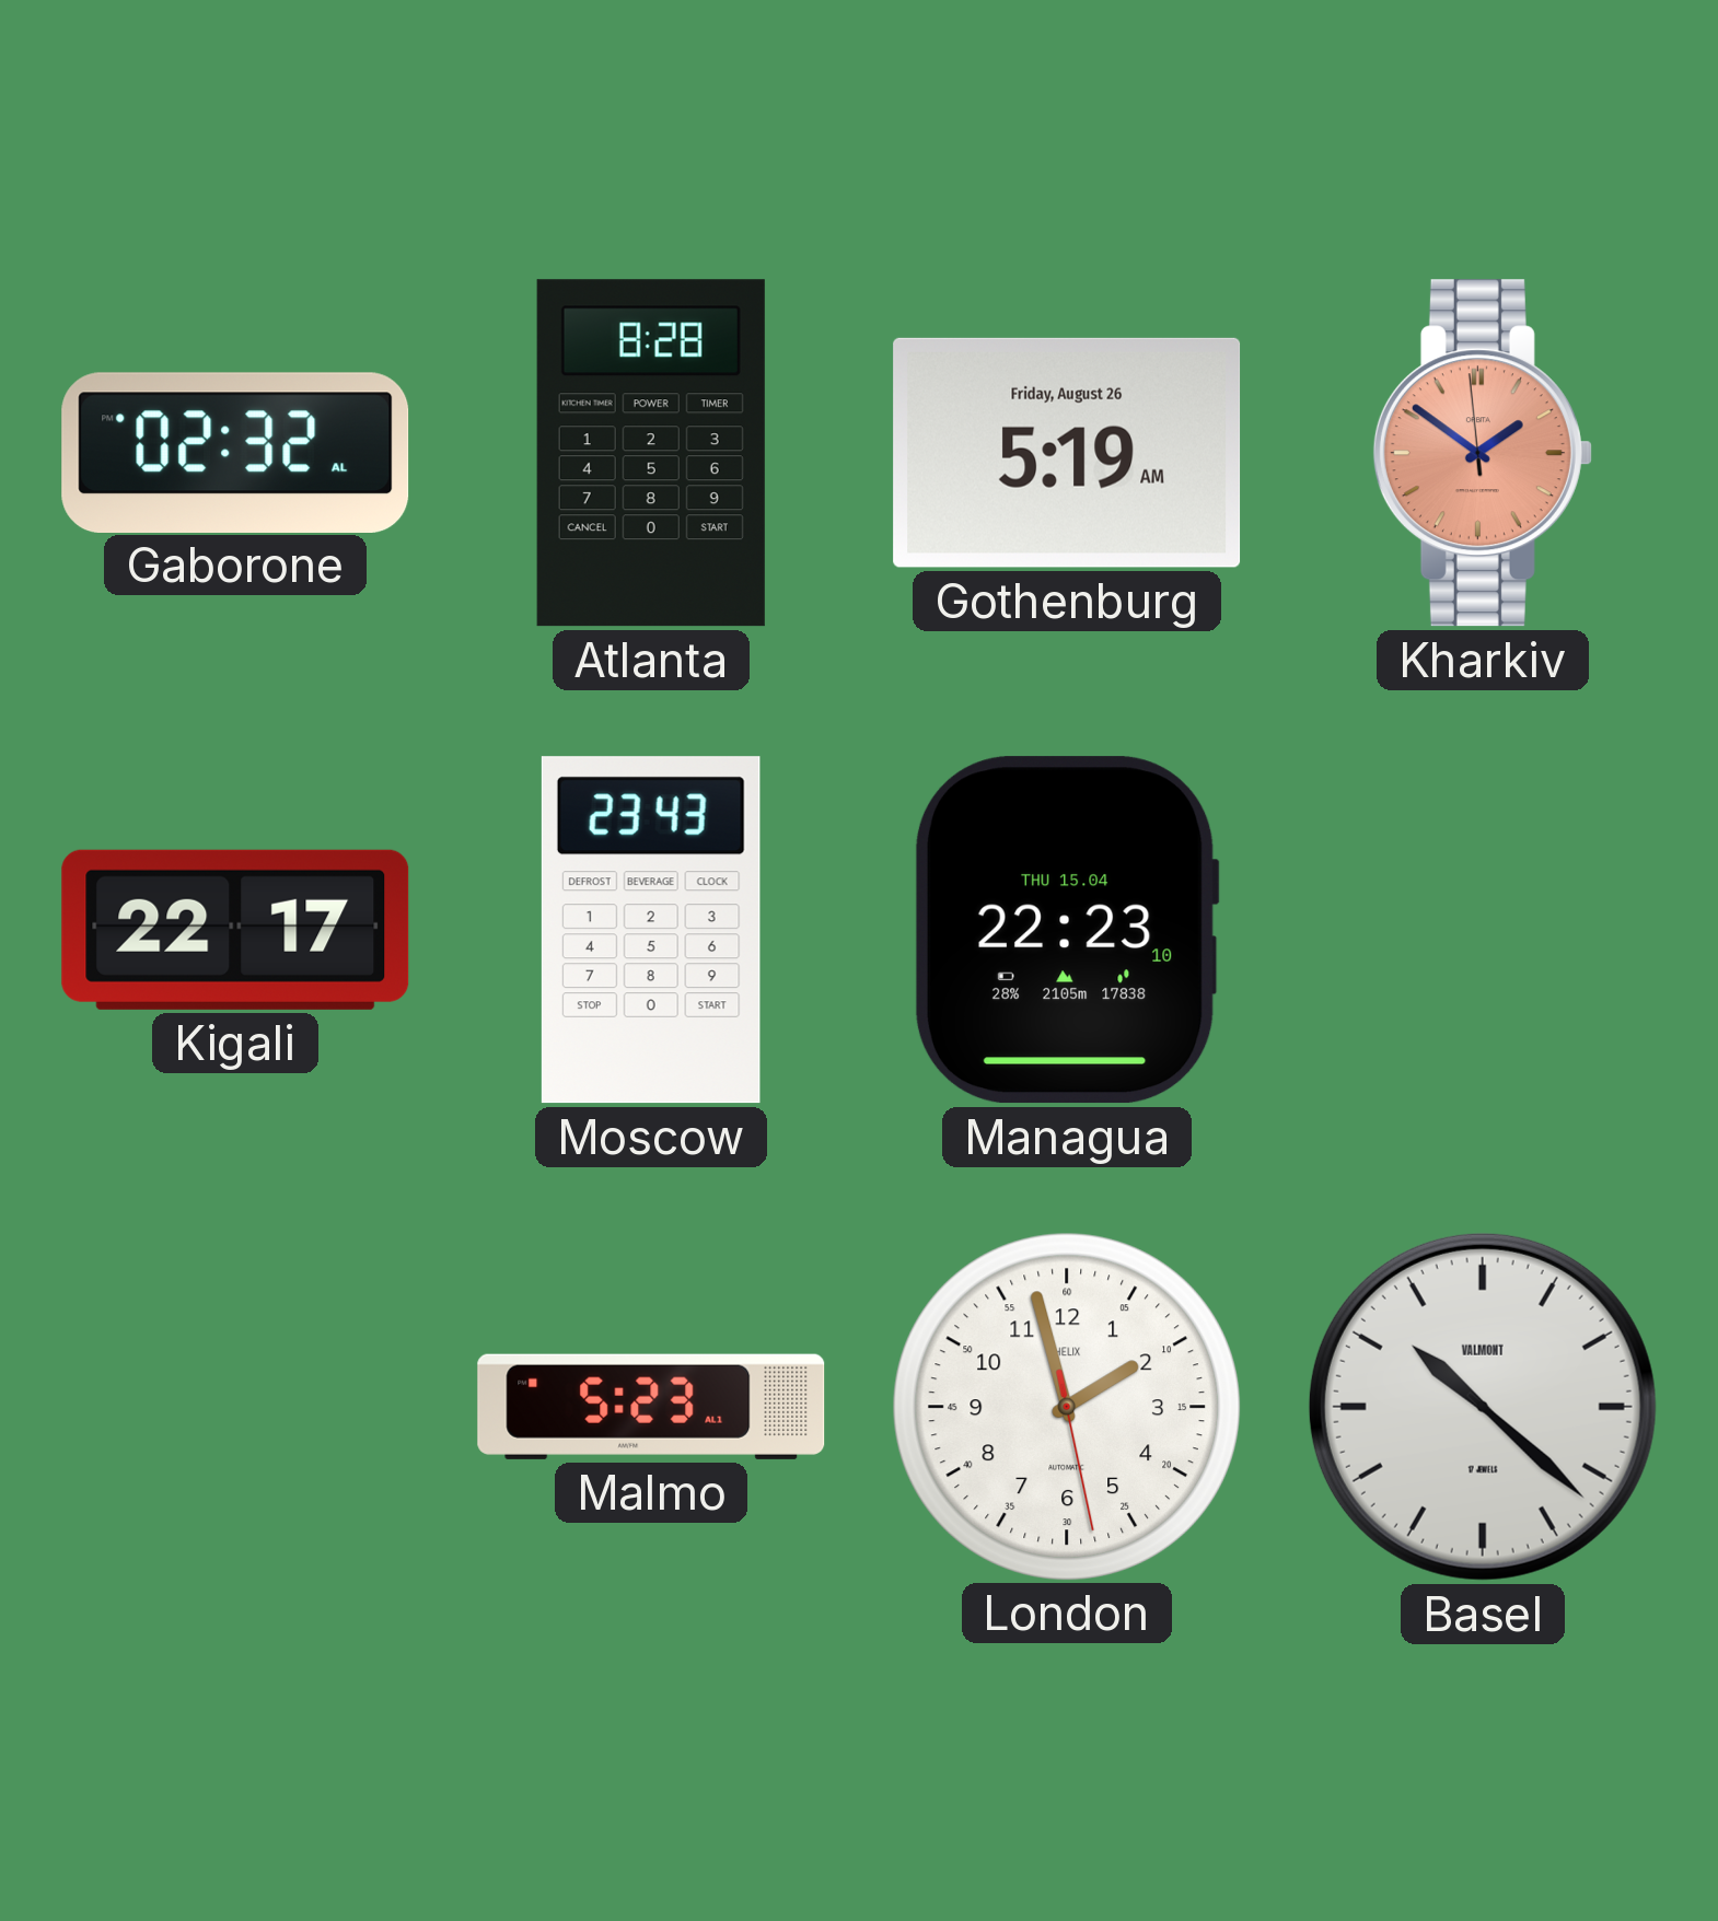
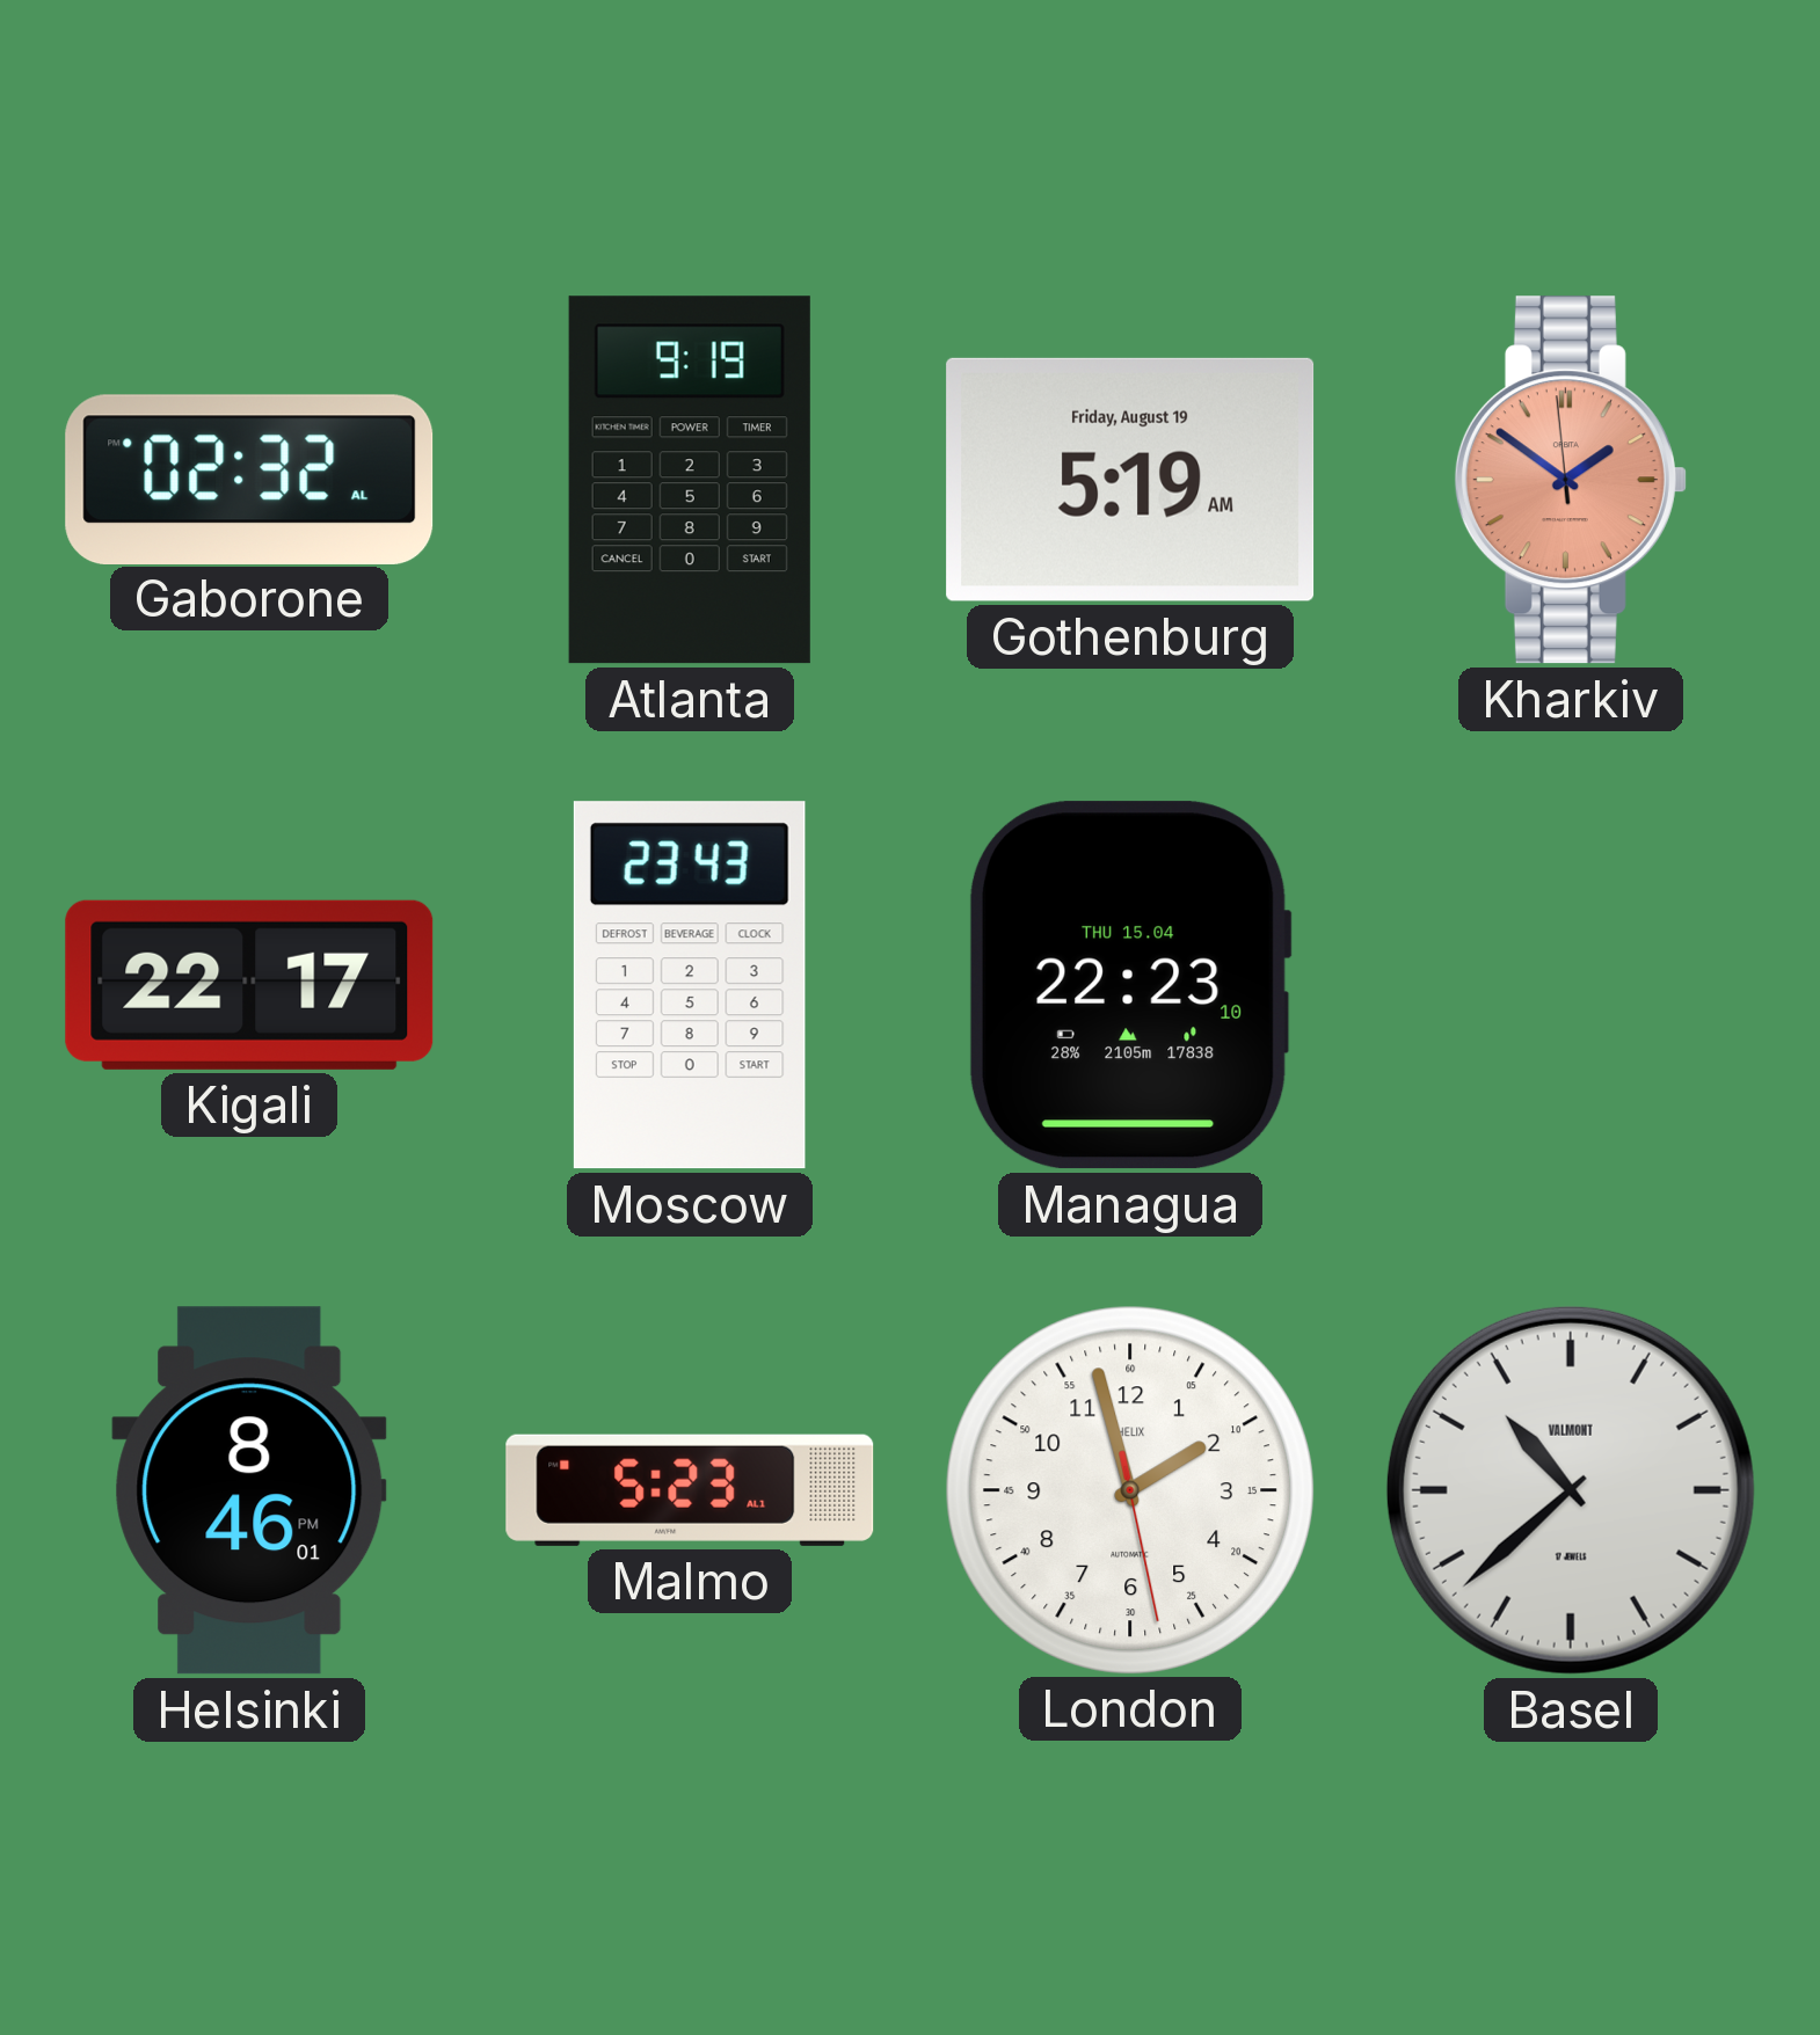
Atlanta: 8:28 -> 9:19 (690, 480)
Gothenburg date: Friday, August 26 -> Friday, August 19 (1130, 480)
Helsinki: none -> 8:46 (249, 1490)
Basel: 10:22 -> 10:38 (1571, 1490)
